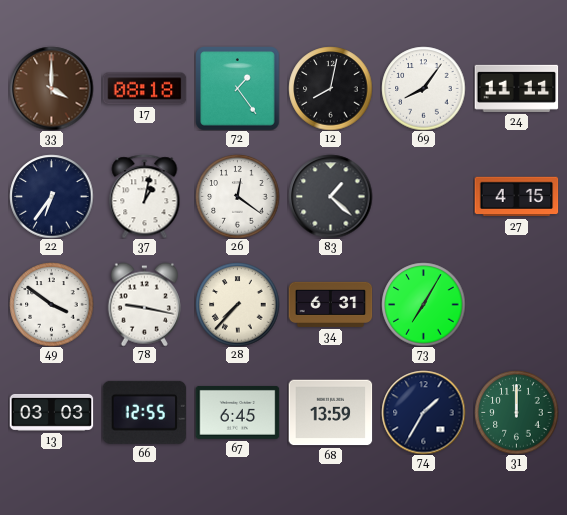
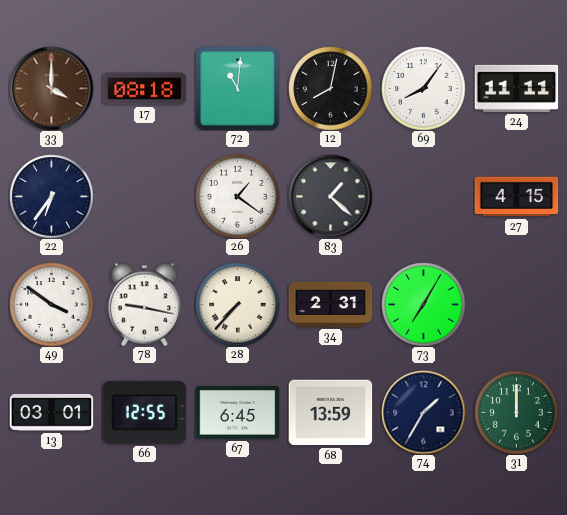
72: 1:24 -> 11:01 (237, 88)
37: 1:02 -> none (145, 196)
26: 12:21 -> 1:21 (237, 196)
34: 6:31 -> 2:31 (330, 304)
13: 03:03 -> 03:01 (51, 412)
